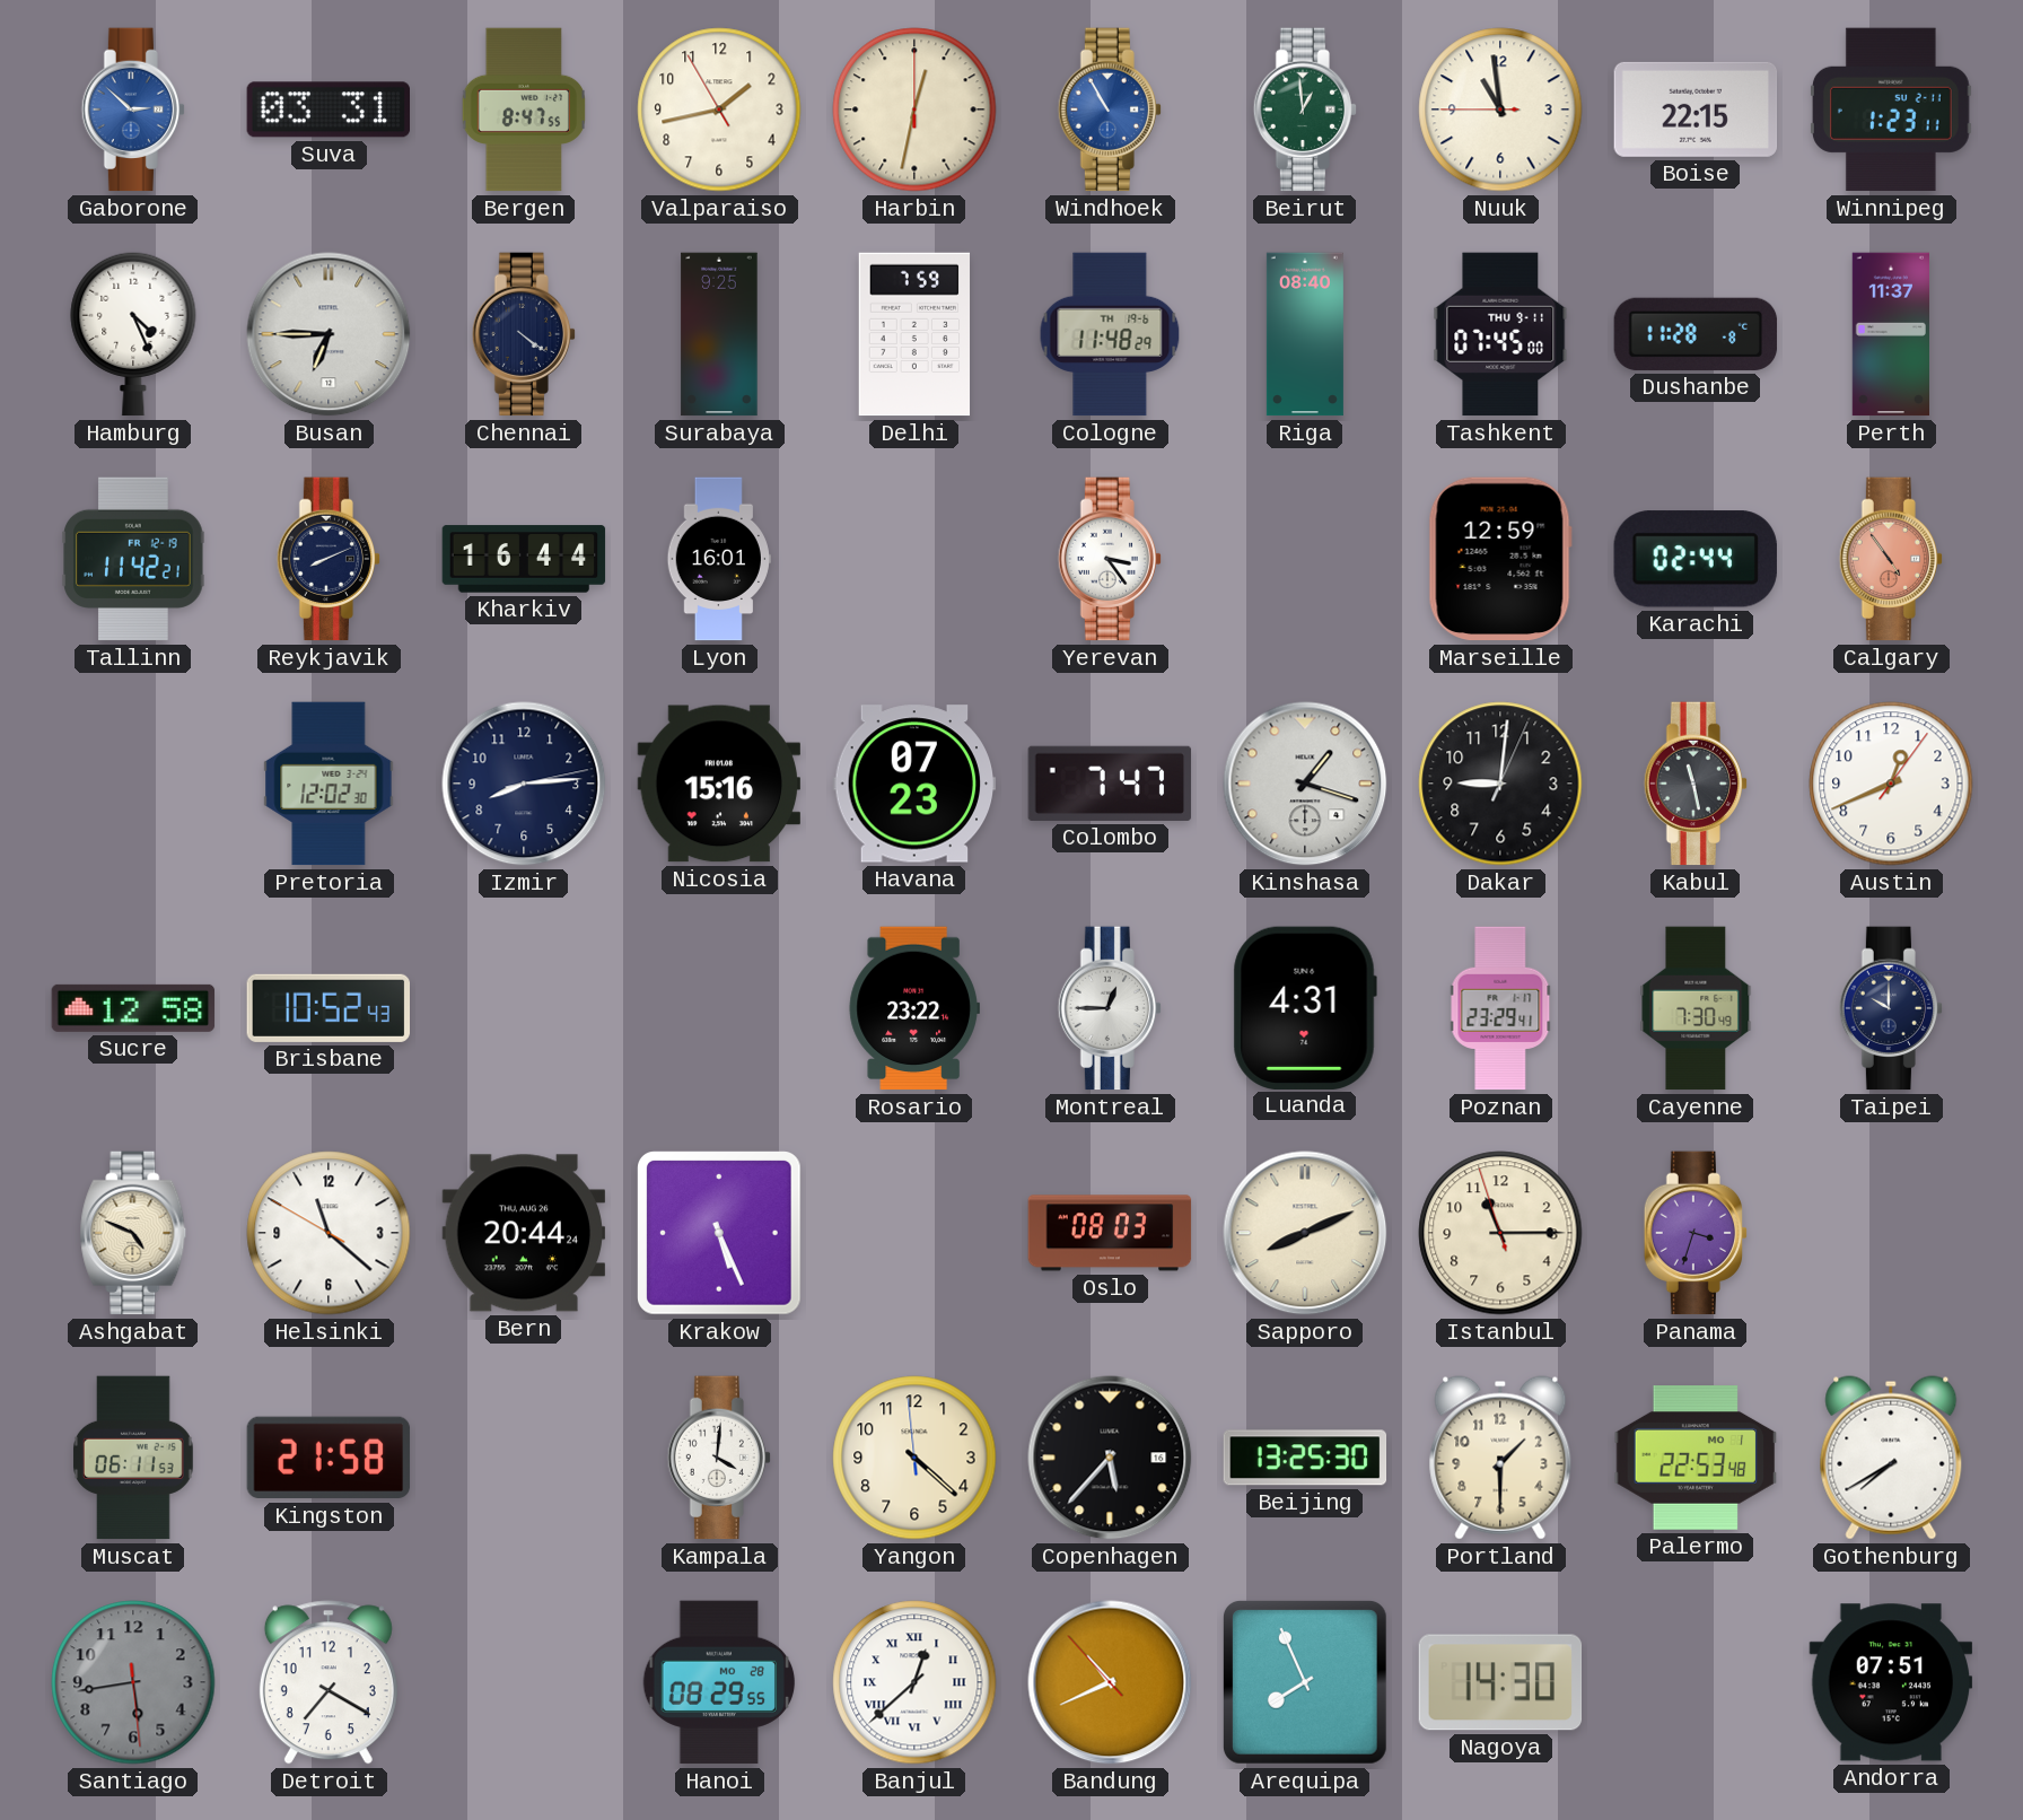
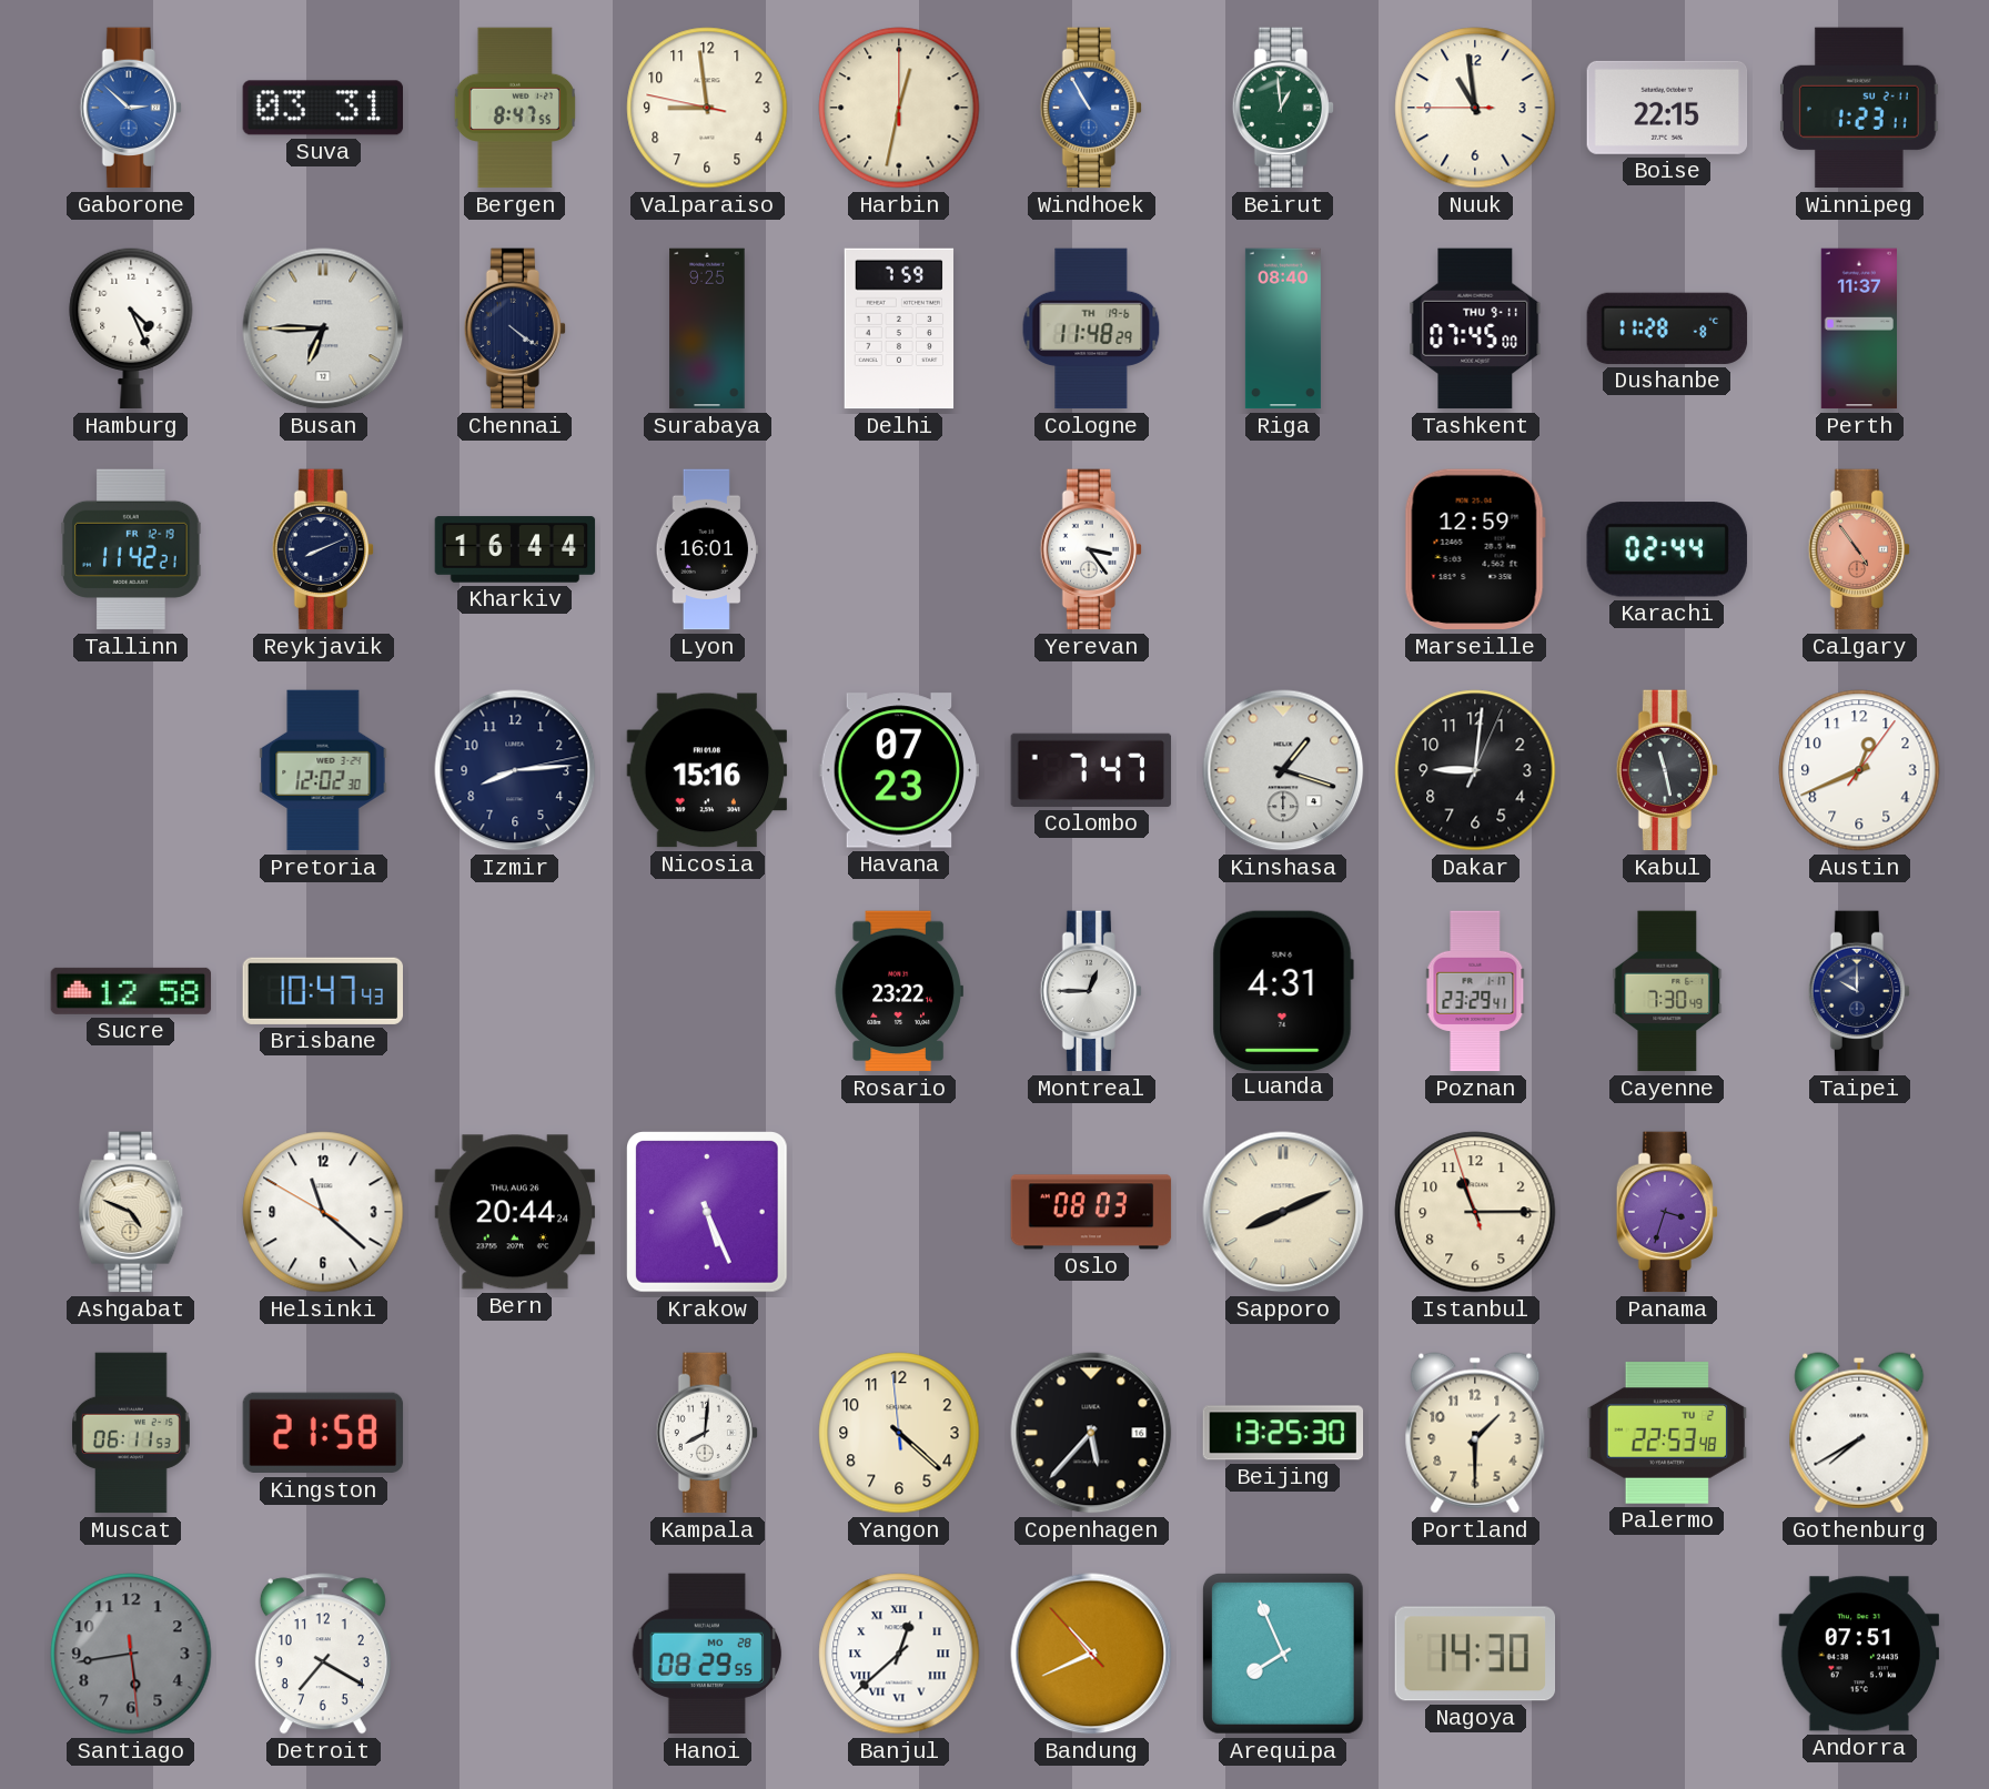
Valparaiso: 1:42 -> 8:58 (707, 108)
Brisbane: 10:52 -> 10:47 (322, 991)
Kampala: 4:01 -> 8:01 (706, 1433)
Palermo date: MO 1 -> TU 2 (1667, 1434)
